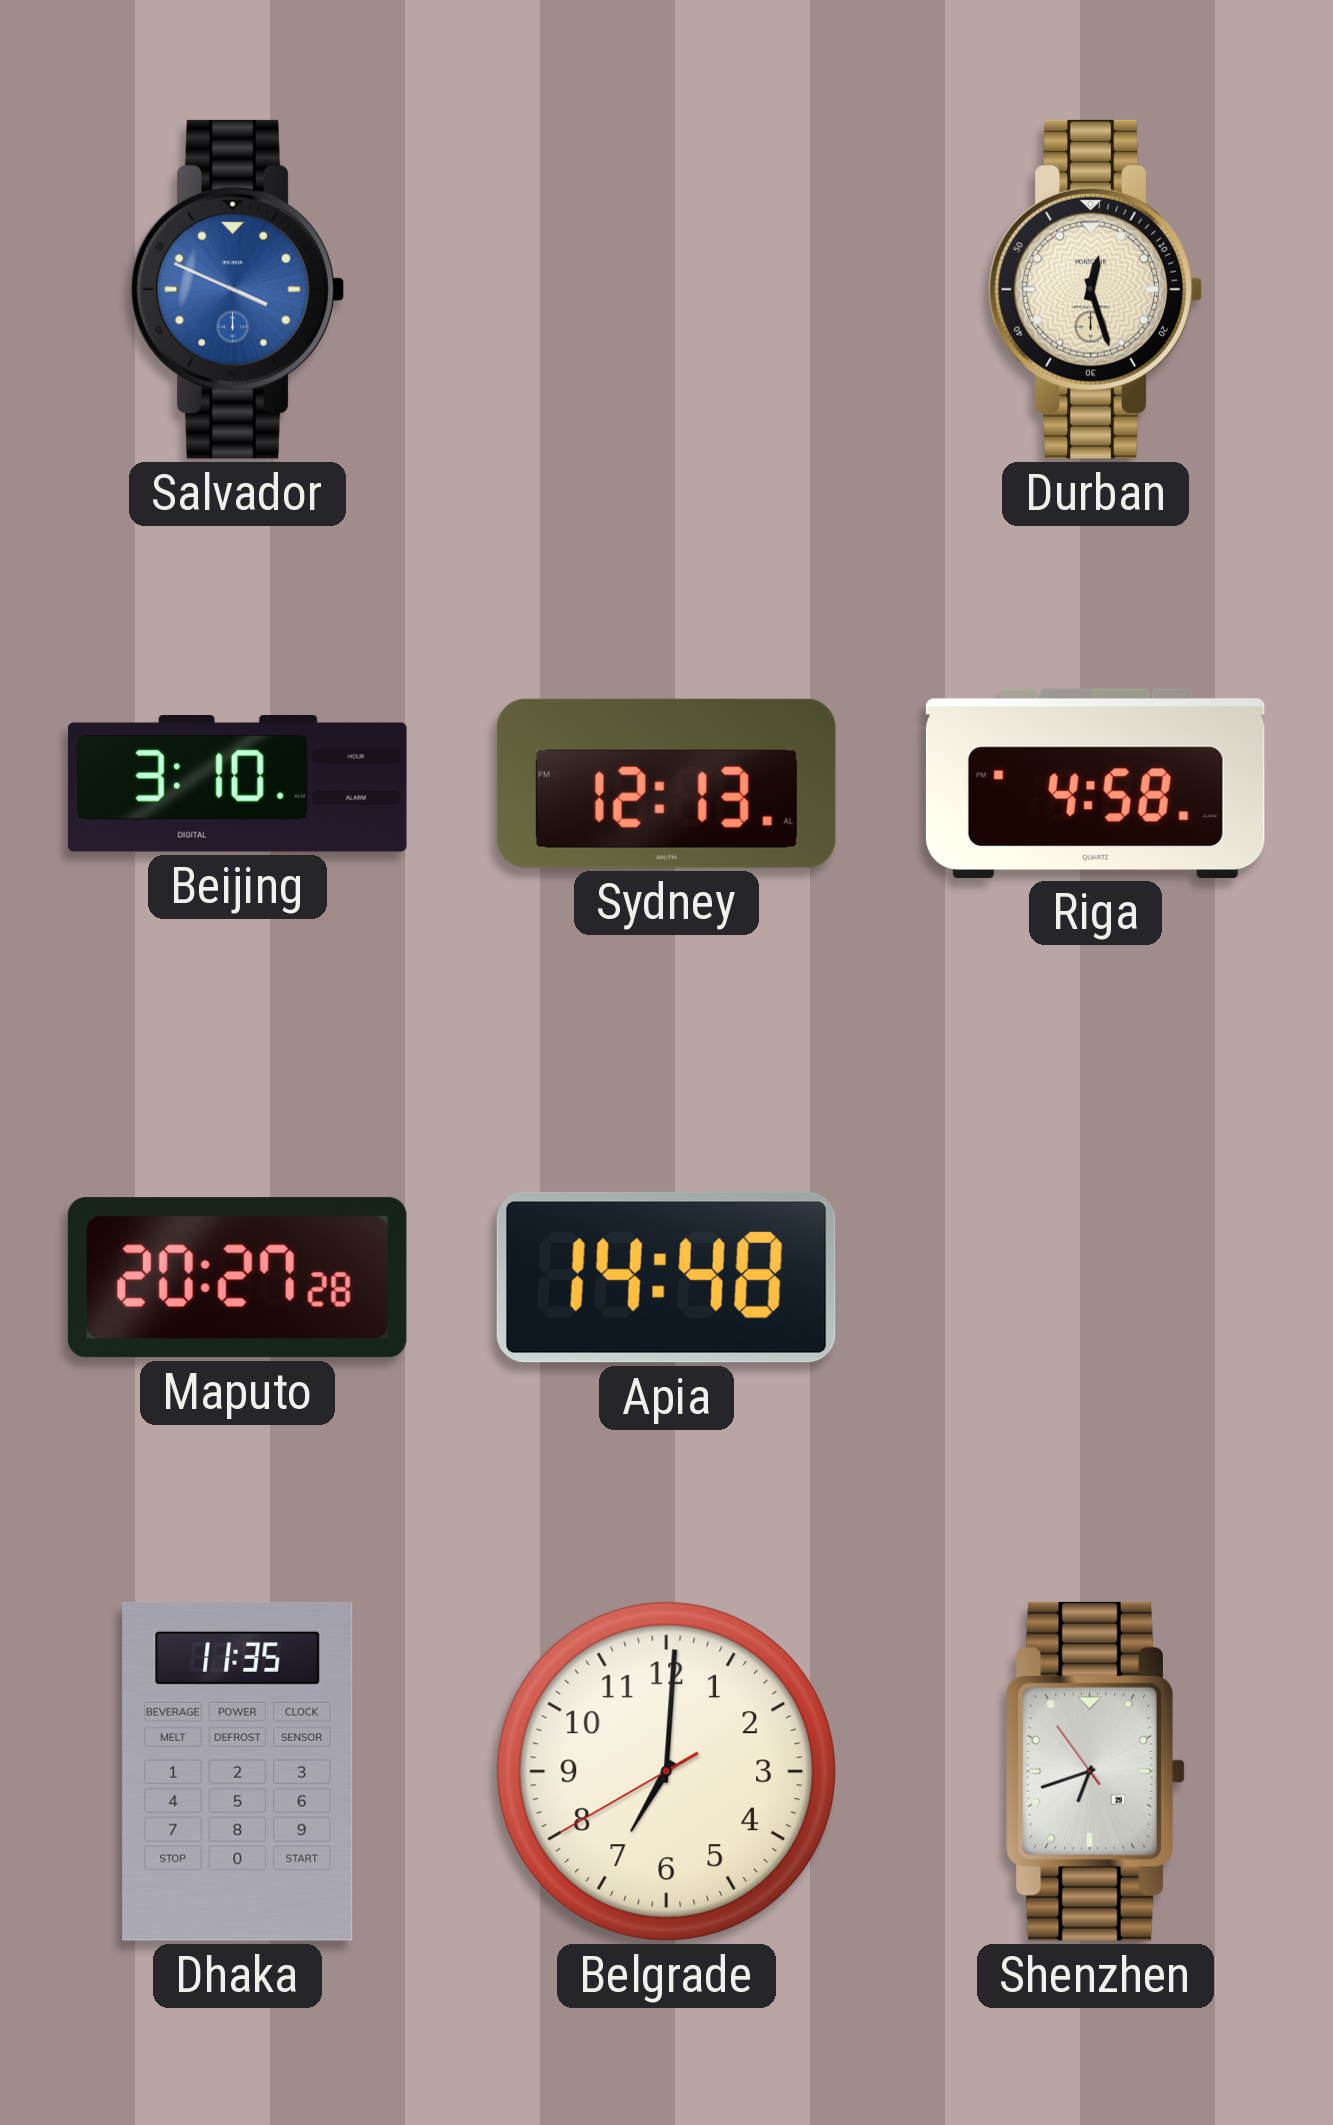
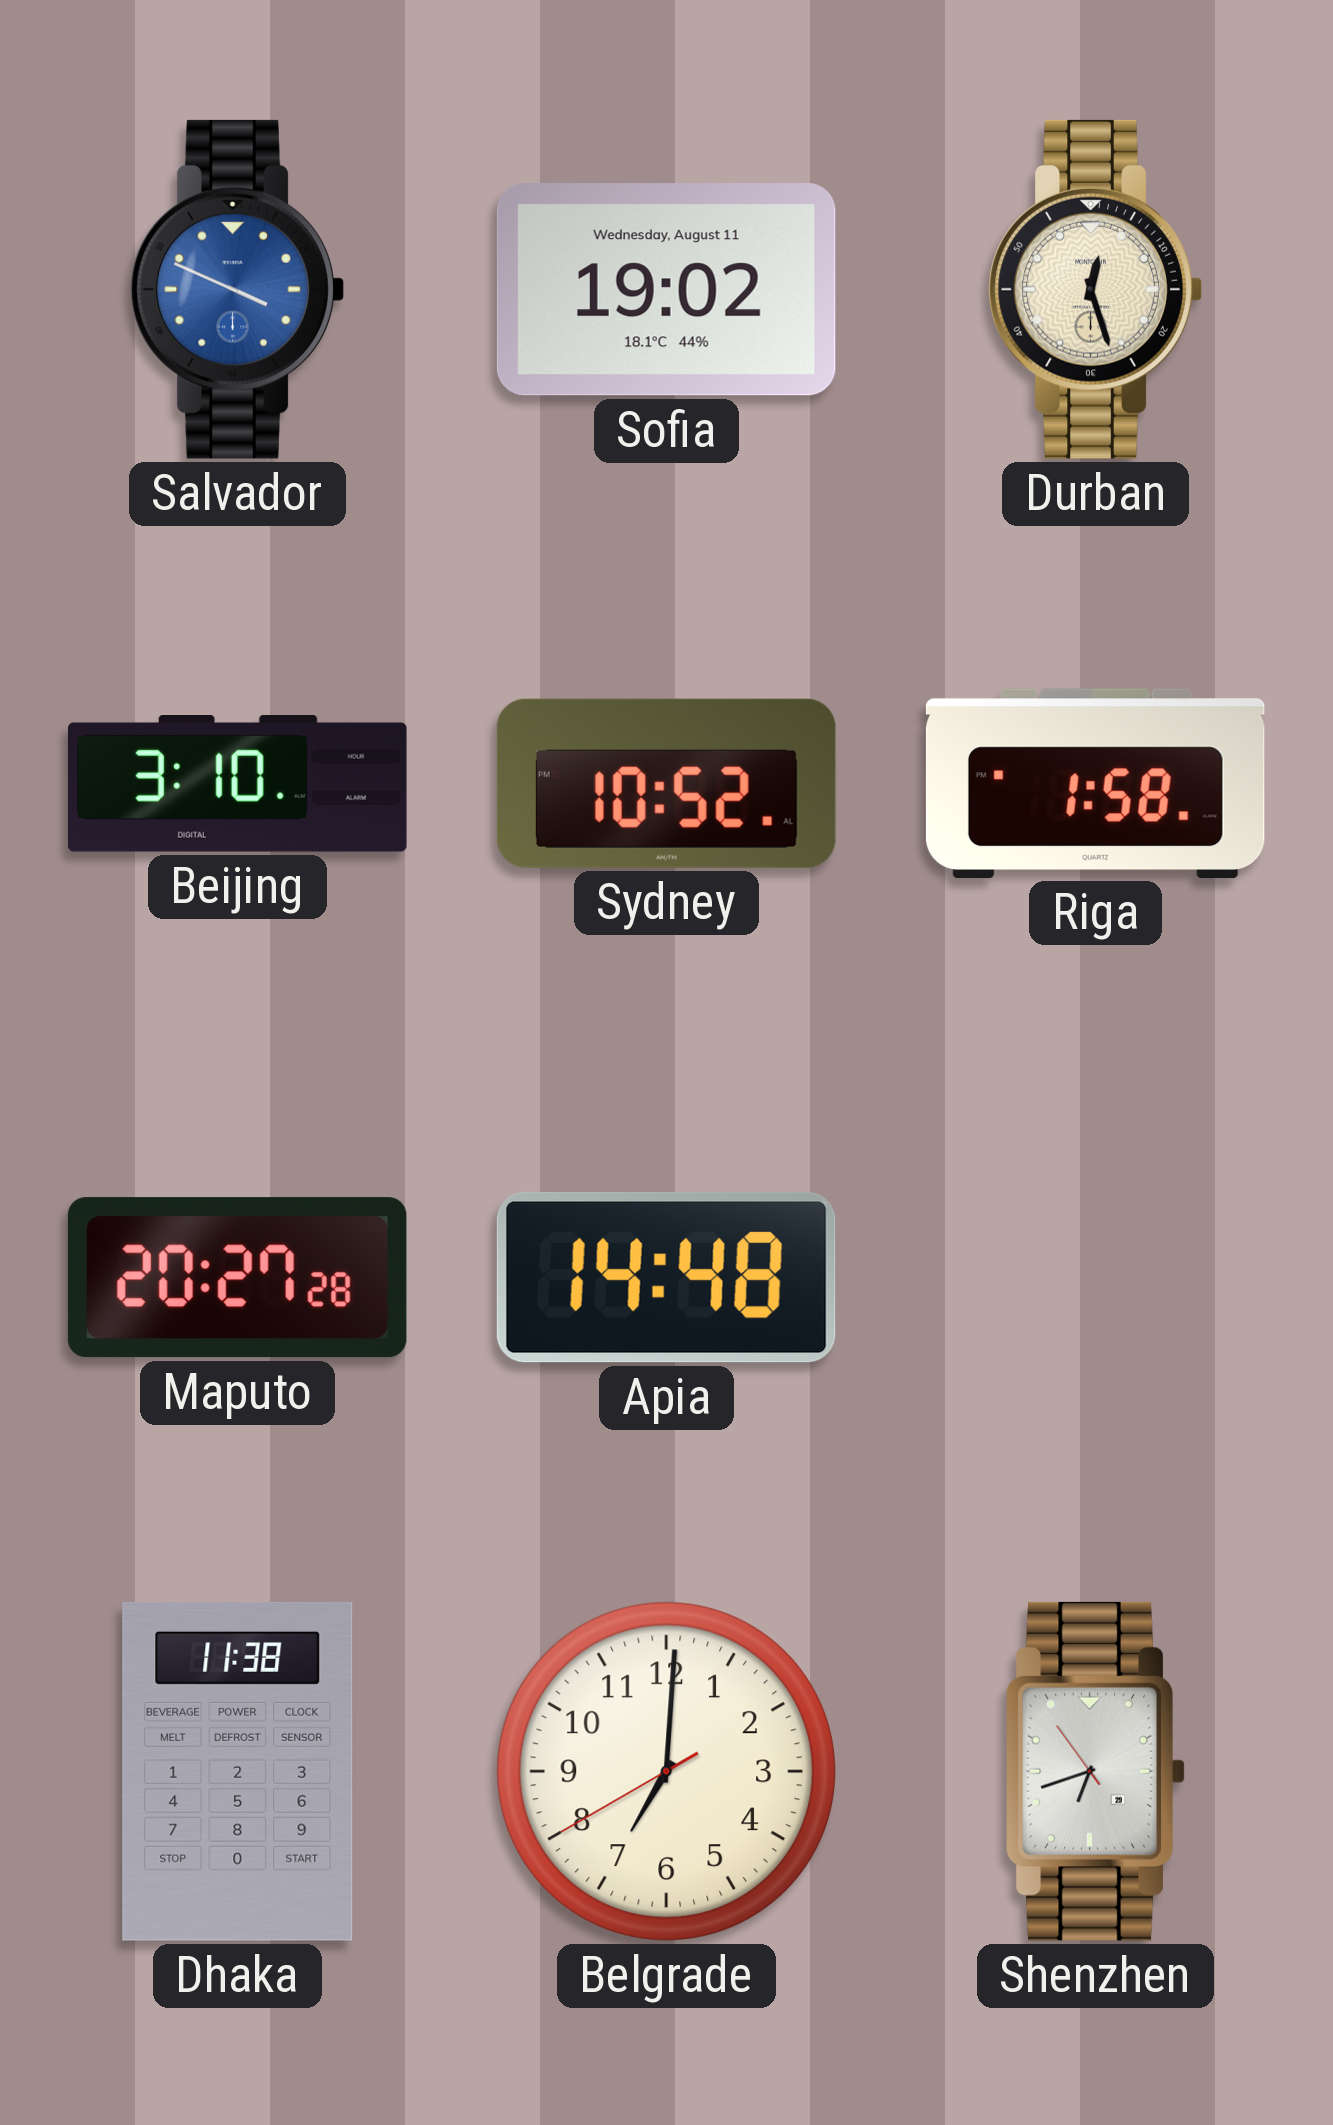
Sofia: none -> 19:02 (666, 290)
Sydney: 12:13 -> 10:52 (666, 783)
Riga: 4:58 -> 1:58 (1095, 783)
Dhaka: 11:35 -> 11:38 (238, 1771)
